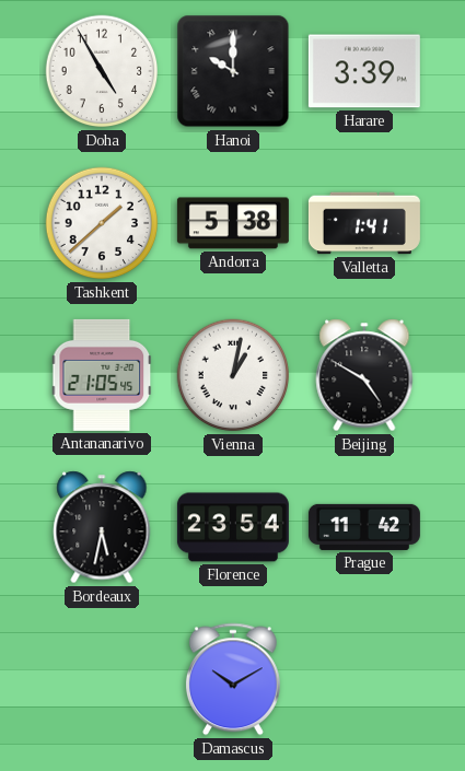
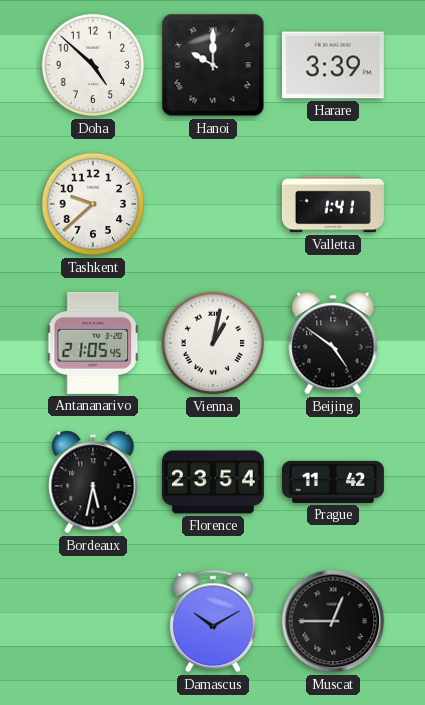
Doha: 4:55 -> 4:52 (93, 65)
Tashkent: 1:38 -> 9:38 (93, 204)
Andorra: 5:38 -> none (233, 223)
Beijing: 4:50 -> 4:51 (333, 343)
Muscat: none -> 12:45 (333, 621)
